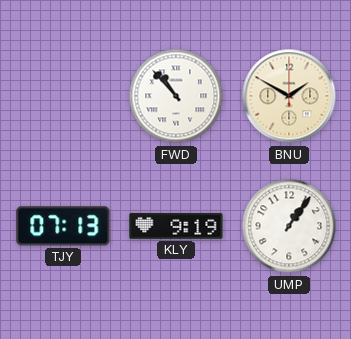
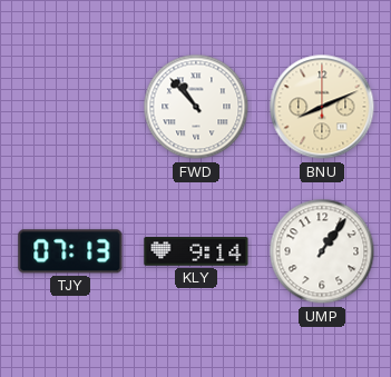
BNU: 1:50 -> 8:11 (322, 107)
KLY: 9:19 -> 9:14 (196, 251)
